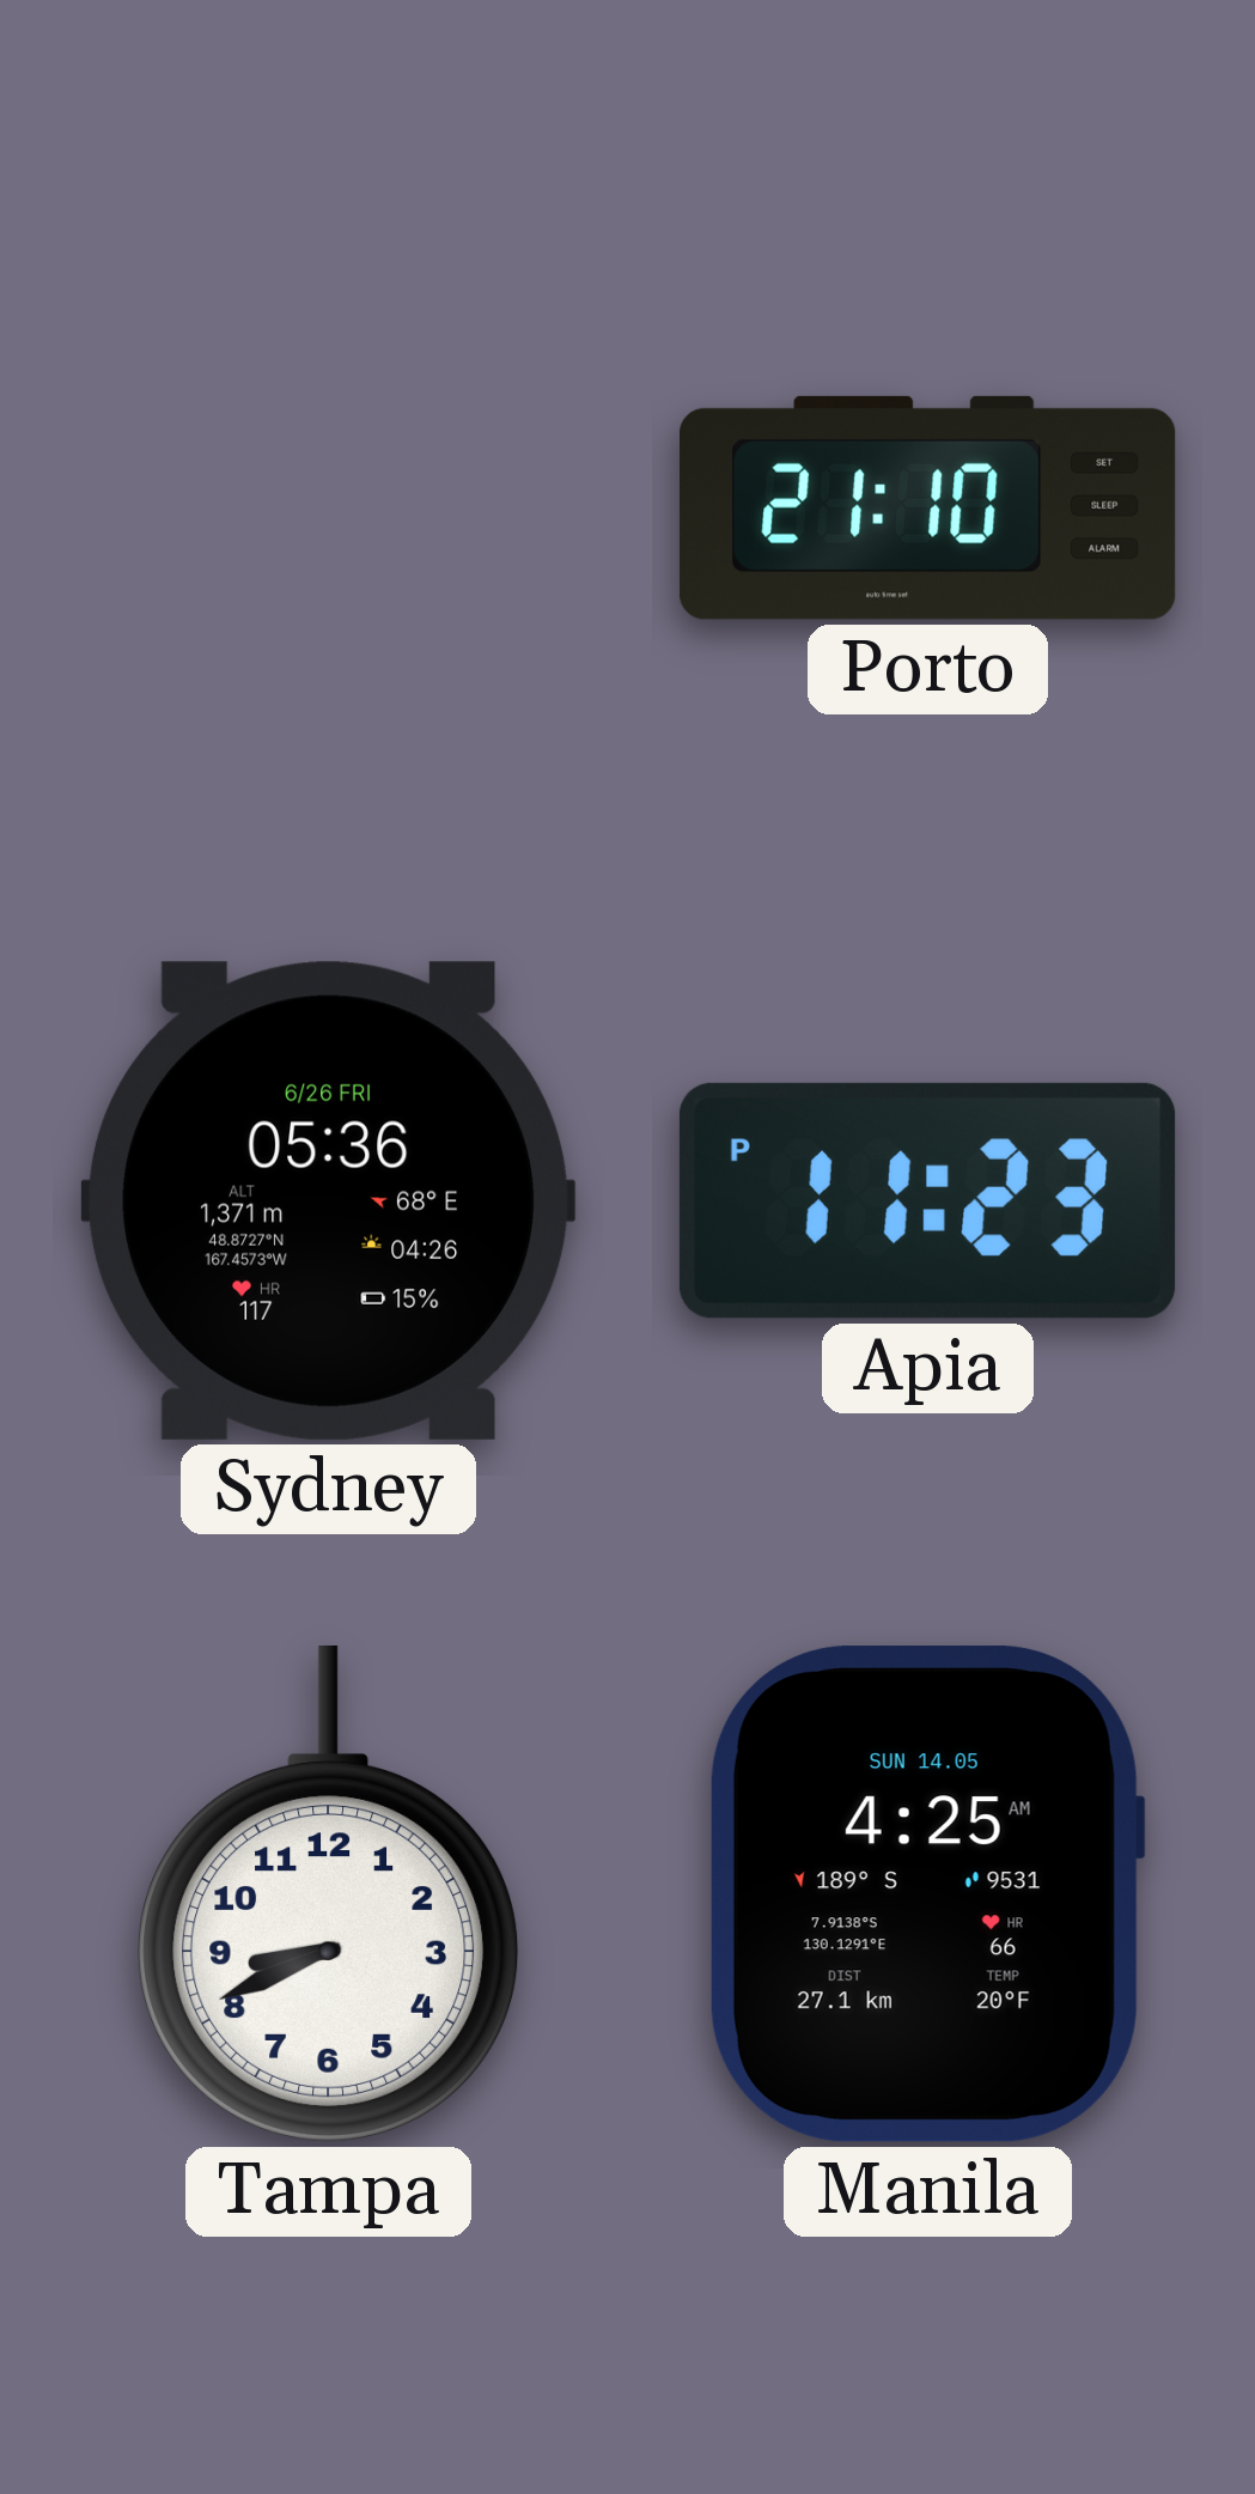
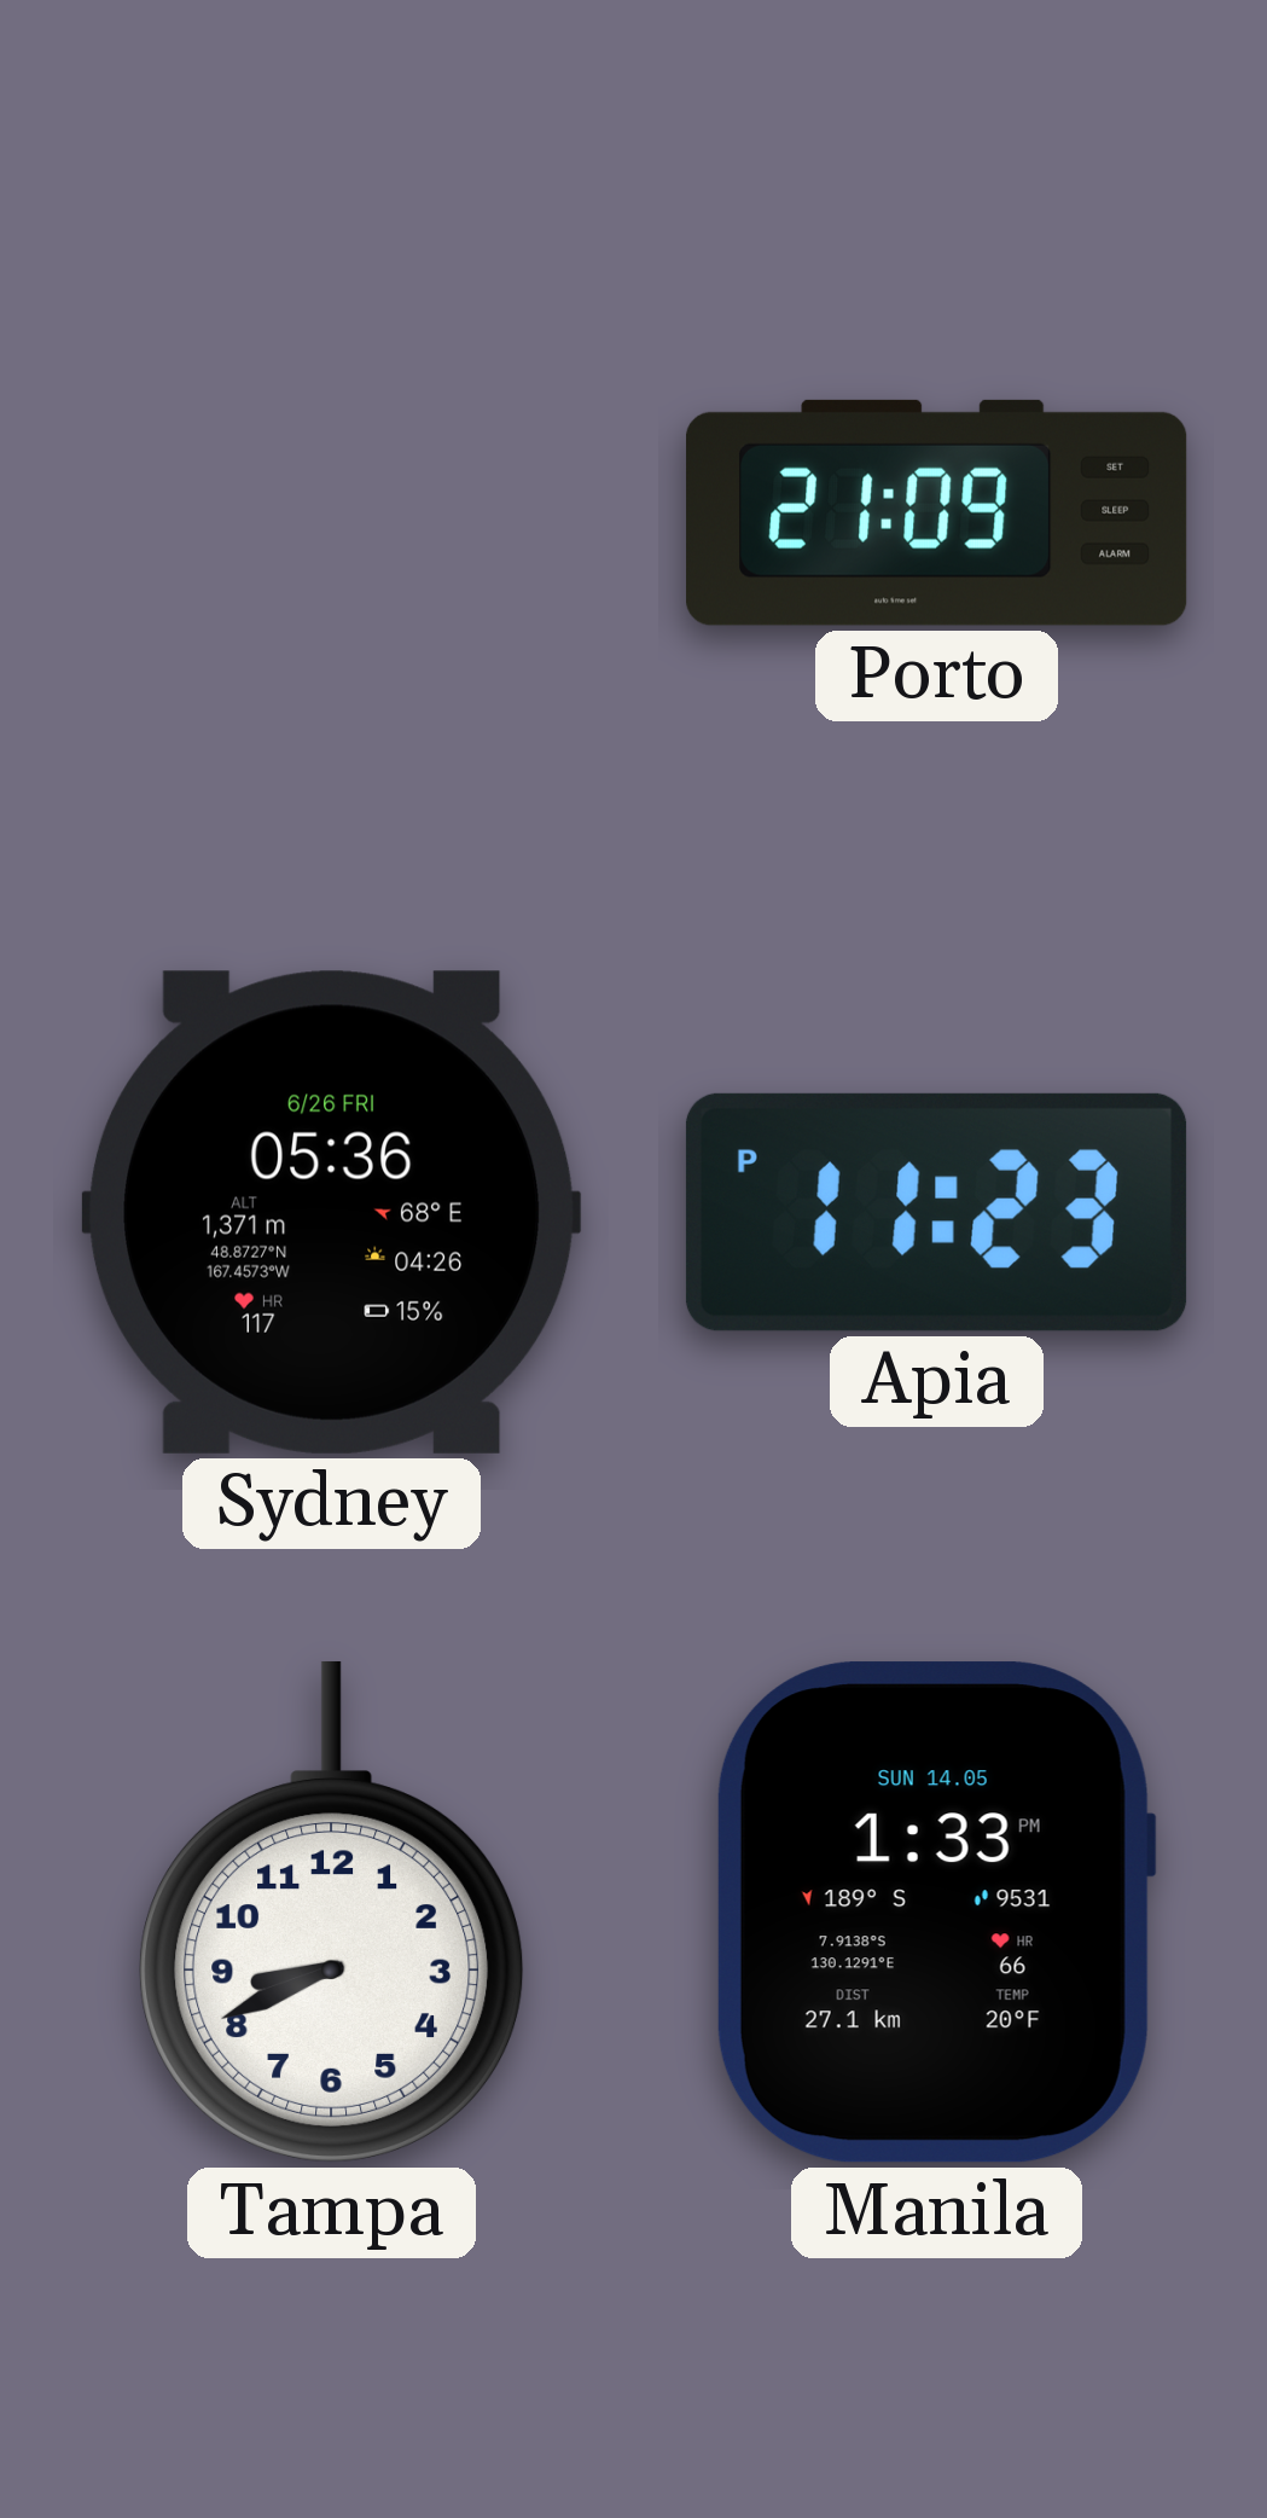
Porto: 21:10 -> 21:09 (937, 512)
Manila: 4:25 -> 1:33 (936, 1913)
